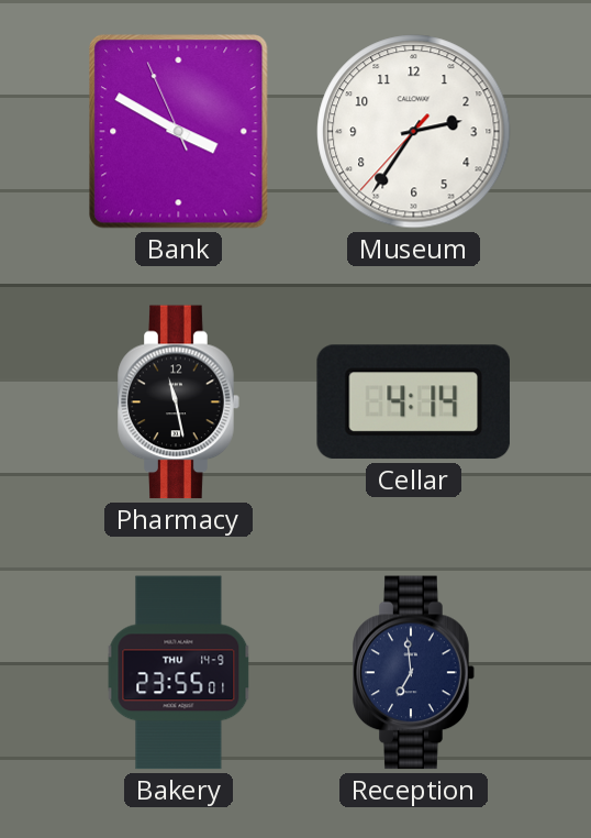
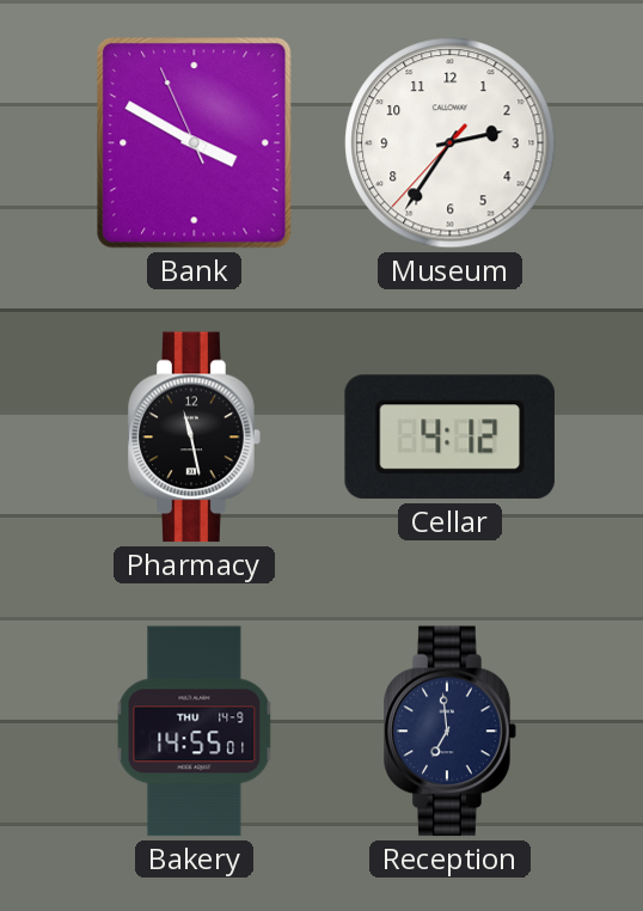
Cellar: 4:14 -> 4:12 (449, 438)
Bakery: 23:55 -> 14:55 (195, 732)
